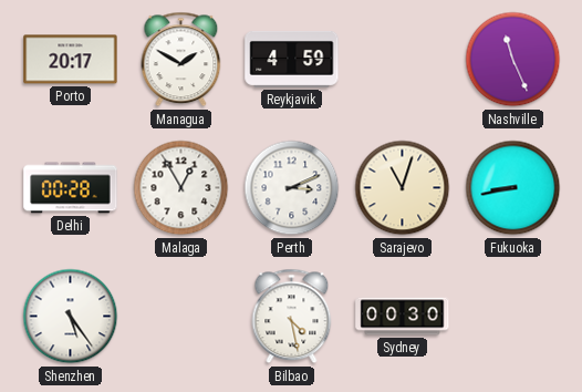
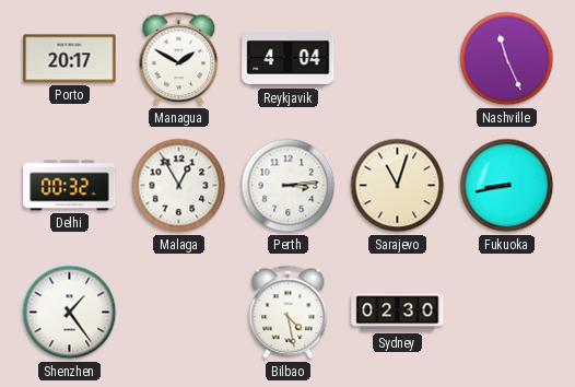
Reykjavik: 4:59 -> 4:04 (289, 58)
Delhi: 00:28 -> 00:32 (70, 186)
Perth: 3:11 -> 3:14 (289, 186)
Shenzhen: 5:24 -> 1:24 (70, 313)
Sydney: 00:30 -> 02:30 (398, 313)
